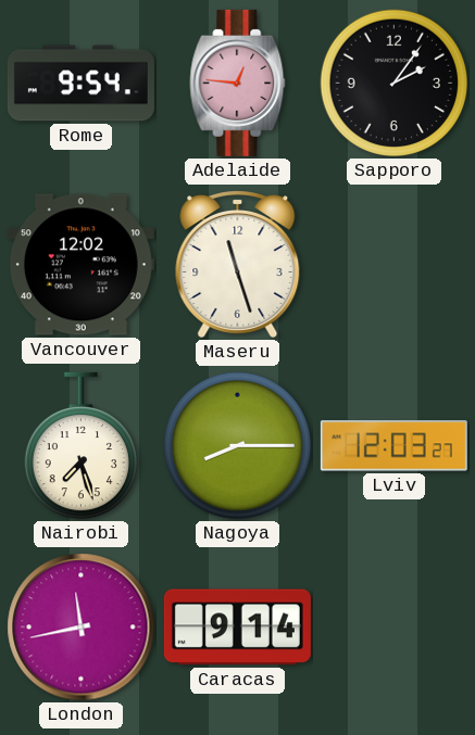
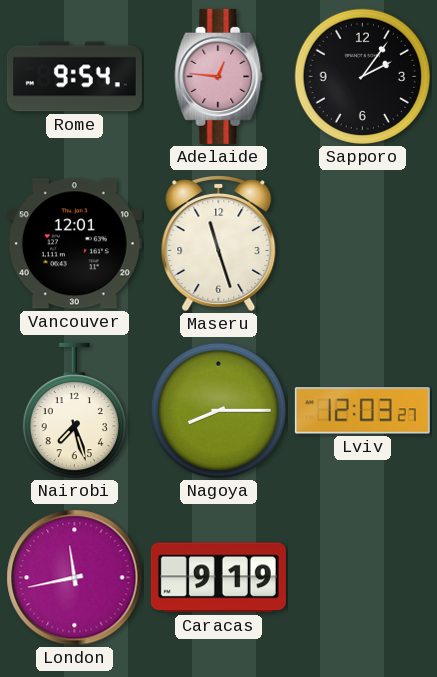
Vancouver: 12:02 -> 12:01 (74, 244)
Caracas: 9:14 -> 9:19 (218, 578)
